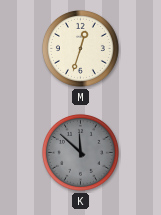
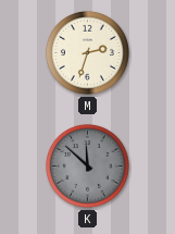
M: 12:33 -> 2:33 (87, 52)
